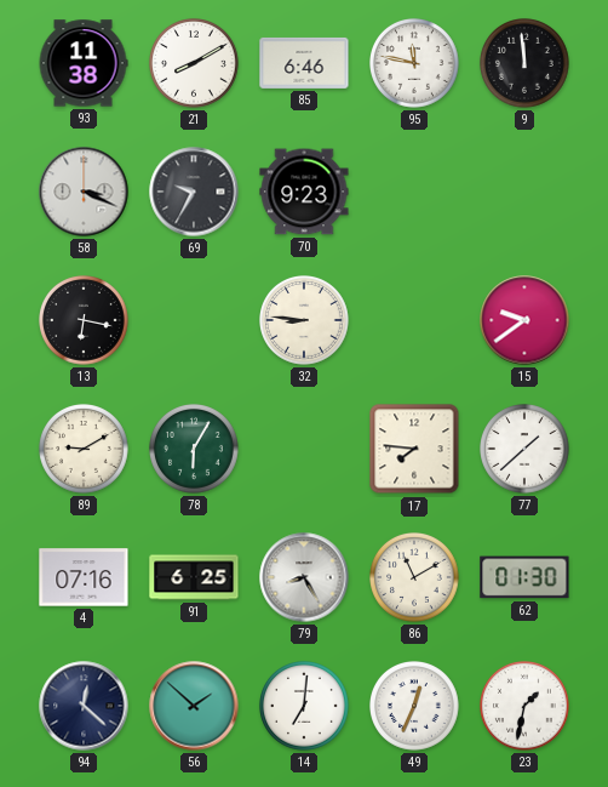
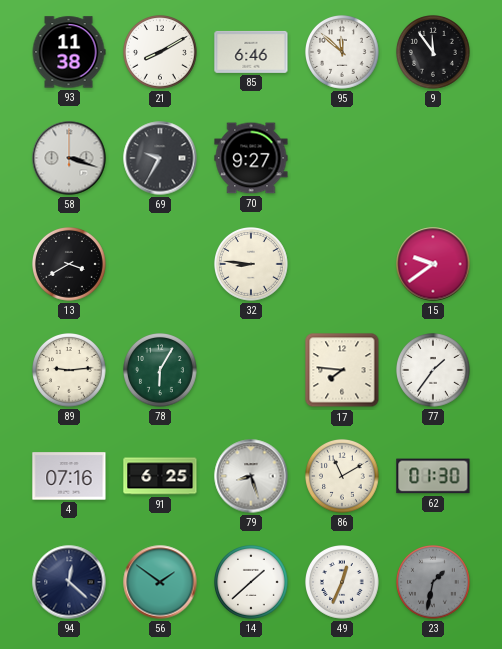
95: 11:47 -> 11:52 (343, 53)
9: 11:59 -> 11:54 (434, 53)
58: 3:19 -> 3:18 (69, 158)
70: 9:23 -> 9:27 (251, 158)
13: 6:17 -> 3:40 (70, 265)
89: 9:10 -> 9:14 (70, 371)
77: 1:38 -> 1:36 (434, 371)
79: 8:25 -> 8:27 (251, 476)
56: 1:52 -> 1:51 (160, 582)
14: 7:01 -> 1:38 (252, 583)
23 dial: white -> grey (434, 583)
